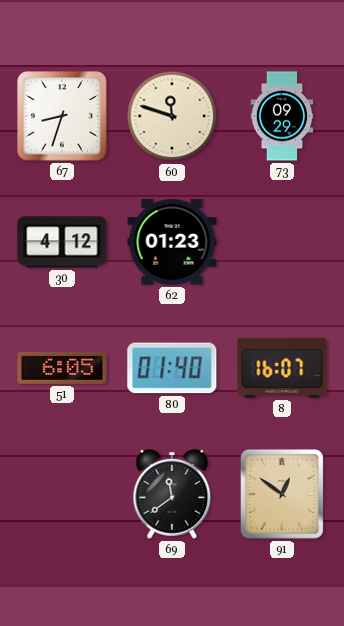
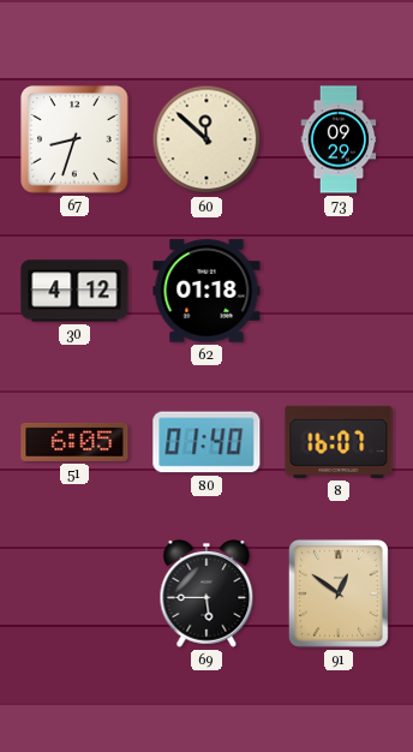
60: 11:48 -> 11:52 (206, 139)
62: 01:23 -> 01:18 (206, 291)
69: 11:39 -> 5:45 (206, 593)
